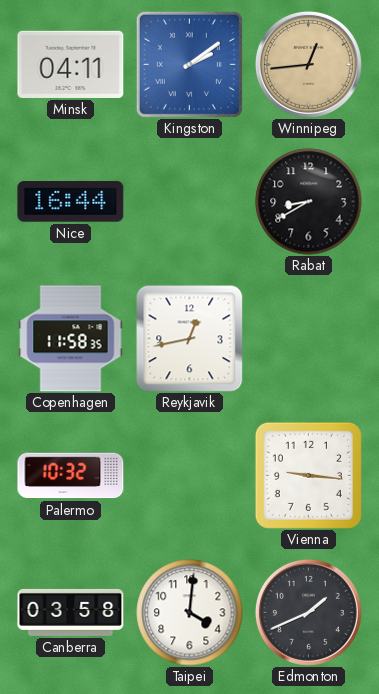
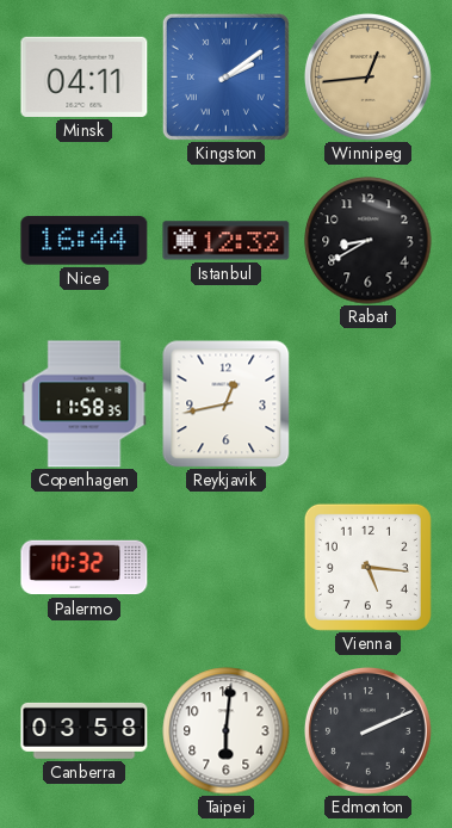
Istanbul: none -> 12:32 (227, 241)
Vienna: 9:16 -> 5:16 (367, 567)
Taipei: 4:01 -> 6:01 (227, 731)
Edmonton: 1:41 -> 2:11 (367, 730)
